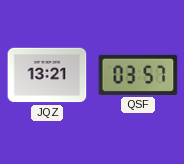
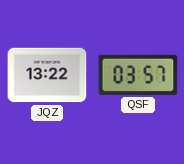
JQZ: 13:21 -> 13:22 (47, 75)
